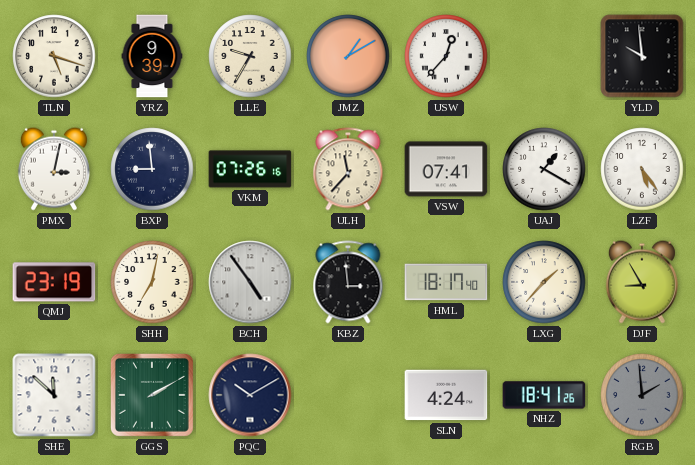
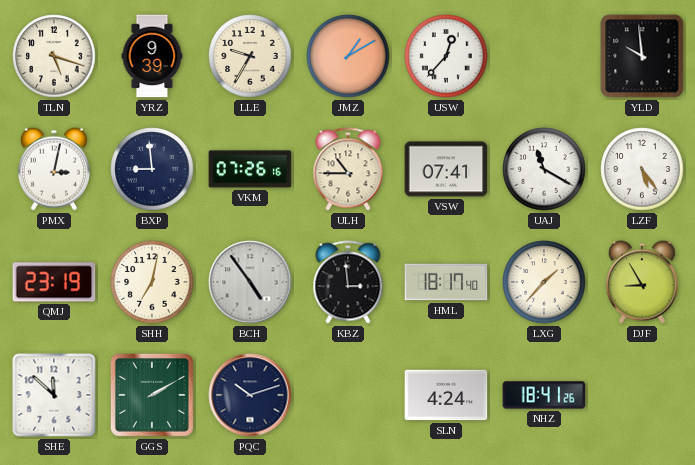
ULH: 11:37 -> 10:45 (348, 169)
UAJ: 1:20 -> 11:20 (544, 169)
PQC: 10:10 -> 10:12 (250, 395)
RGB: 1:59 -> none (642, 395)
